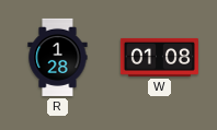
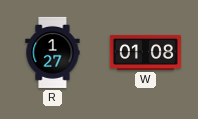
R: 1:28 -> 1:27 (53, 52)
